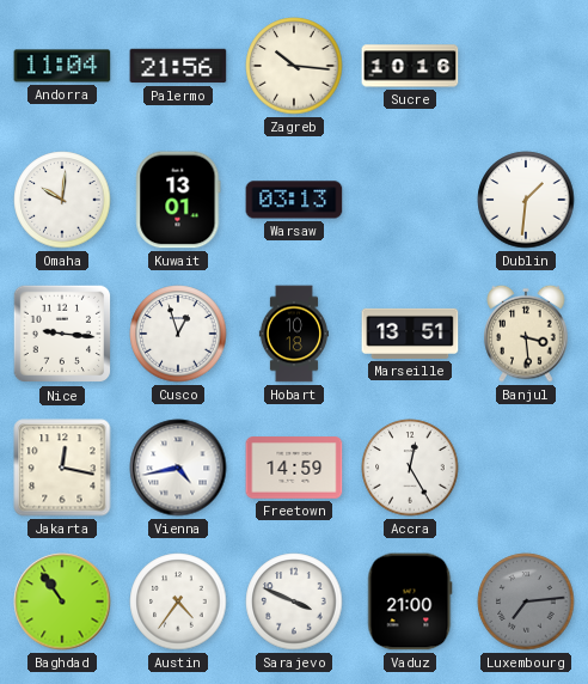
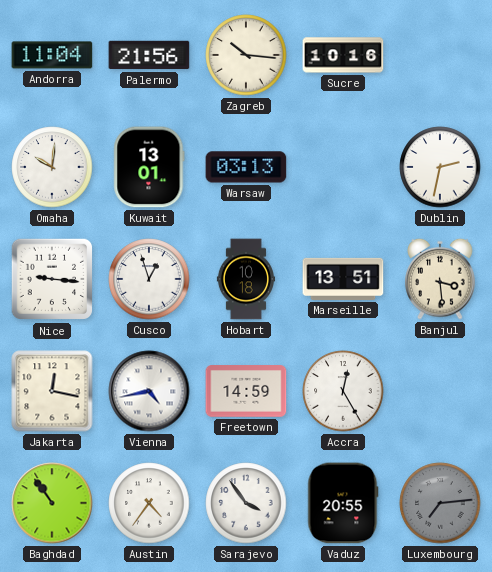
Dublin: 1:31 -> 2:32 (440, 167)
Sarajevo: 3:49 -> 3:54 (246, 503)
Vaduz: 21:00 -> 20:55 (343, 503)
